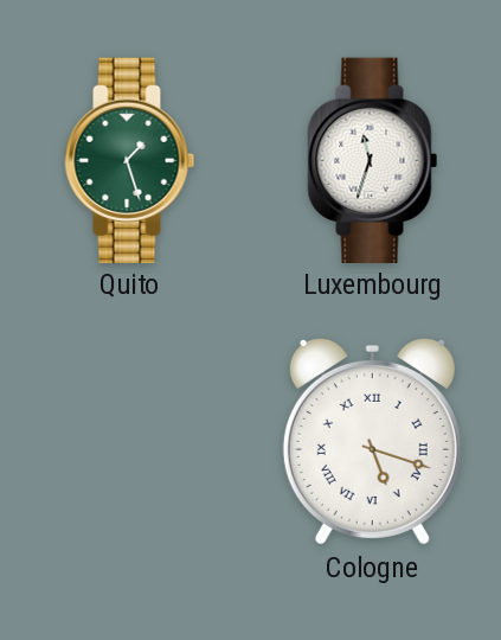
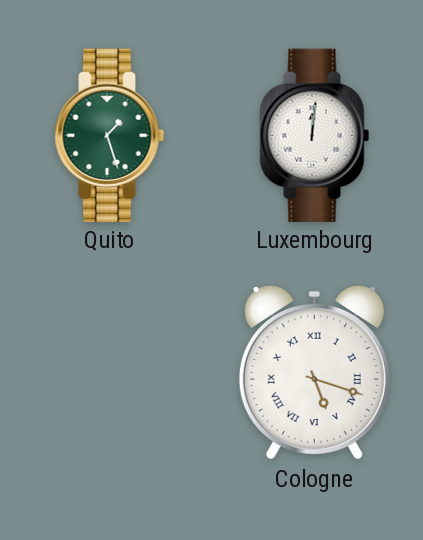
Luxembourg: 11:33 -> 12:01 (315, 135)
